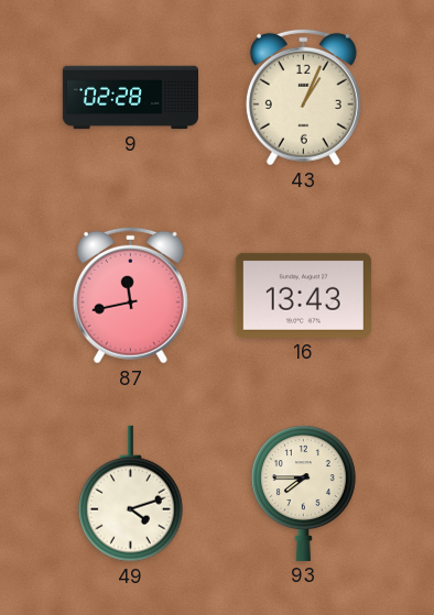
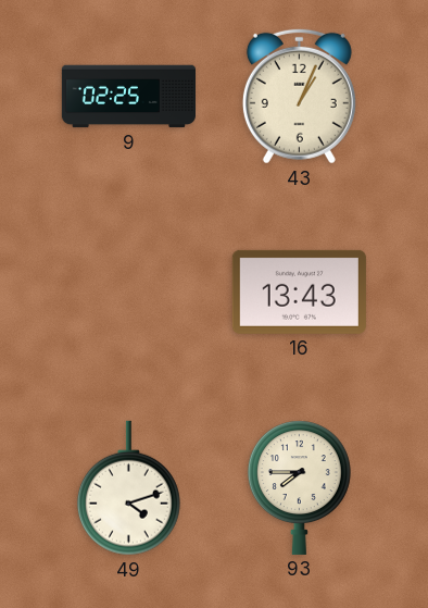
9: 02:28 -> 02:25 (128, 97)
87: 11:43 -> none (130, 295)
